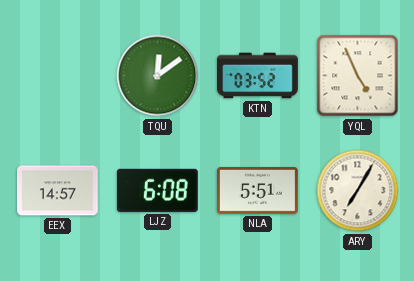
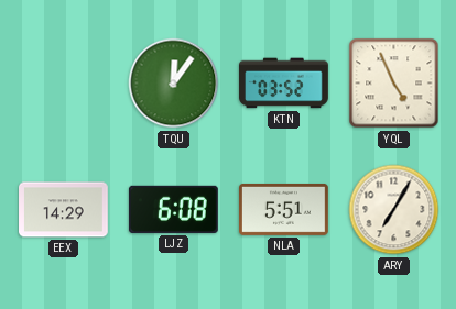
TQU: 12:09 -> 12:06 (174, 84)
EEX: 14:57 -> 14:29 (64, 210)
